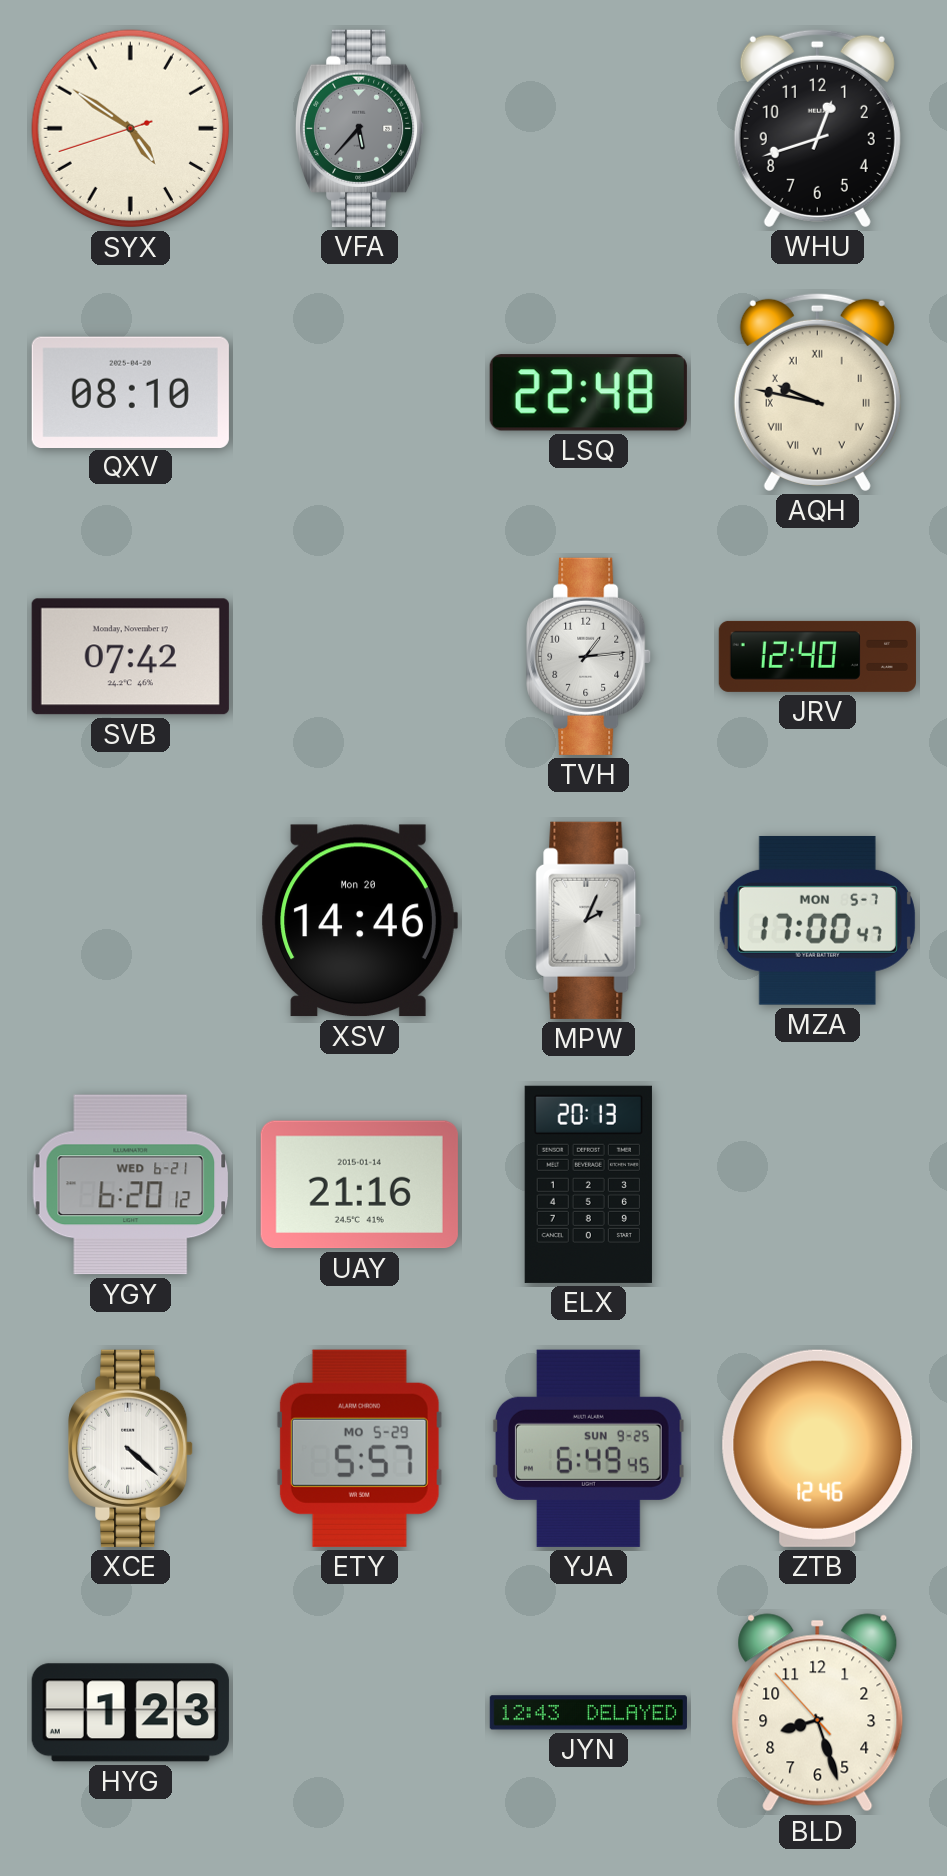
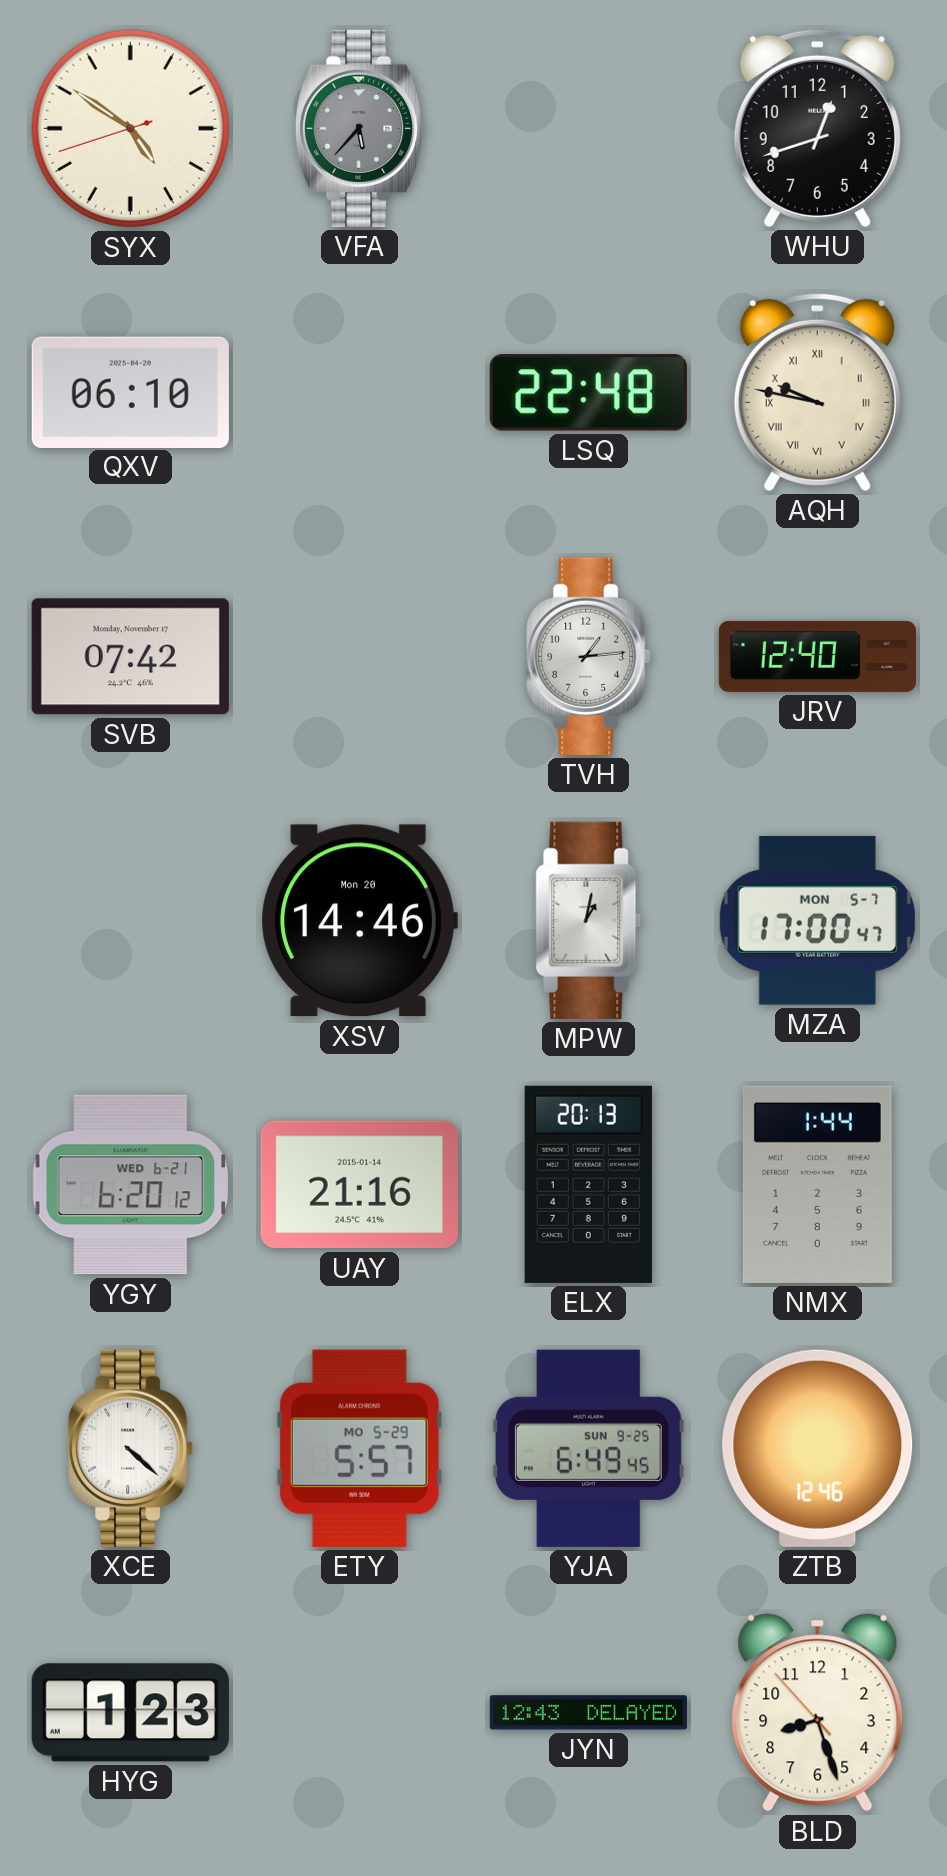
QXV: 08:10 -> 06:10 (130, 392)
MPW: 2:04 -> 1:02 (589, 920)
NMX: none -> 1:44 (817, 1184)
